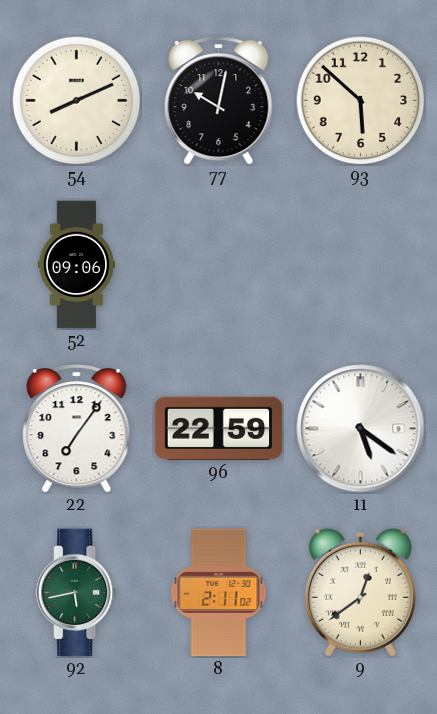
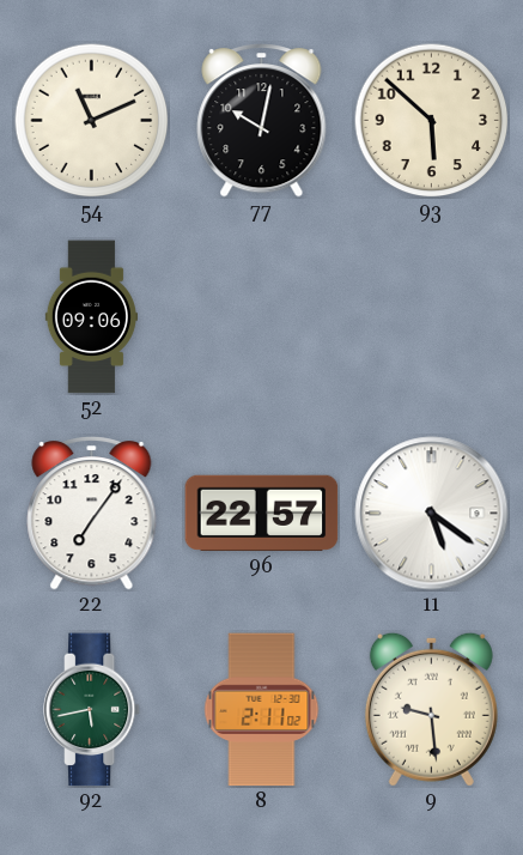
54: 8:11 -> 11:11 (91, 120)
96: 22:59 -> 22:57 (262, 513)
9: 12:39 -> 9:29 (431, 709)
